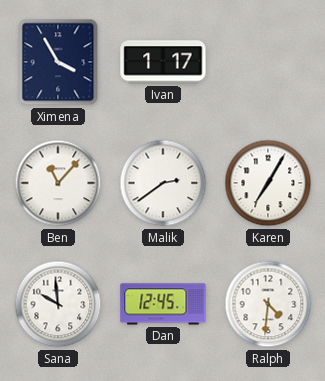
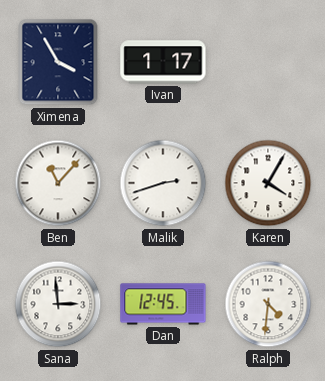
Malik: 2:39 -> 2:42 (163, 183)
Karen: 7:05 -> 4:05 (268, 183)
Sana: 9:59 -> 2:59 (58, 304)
